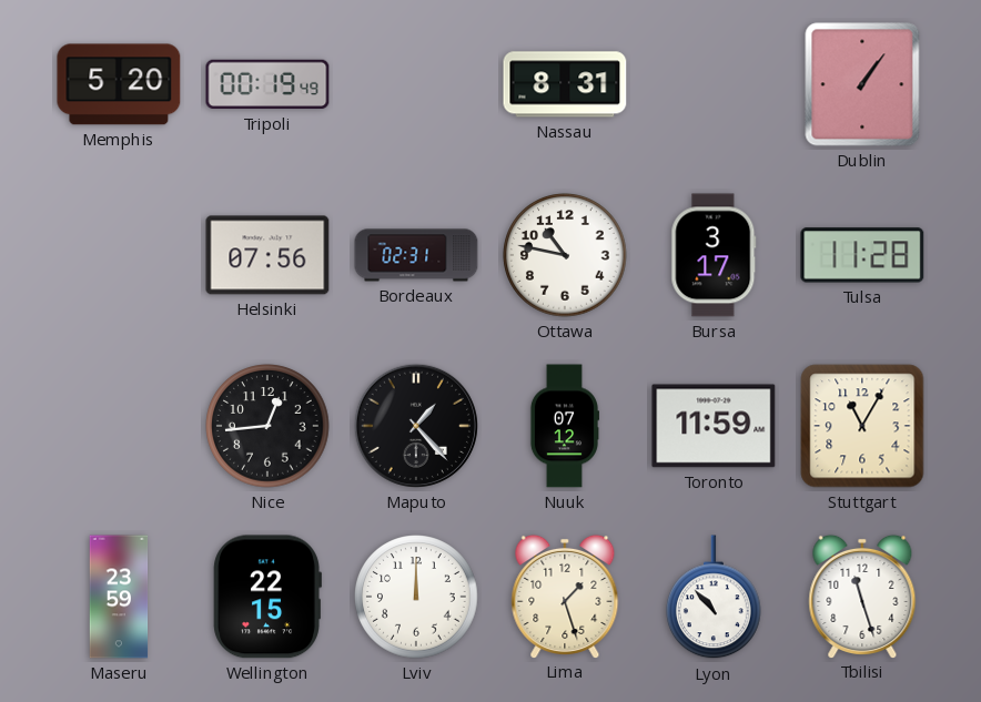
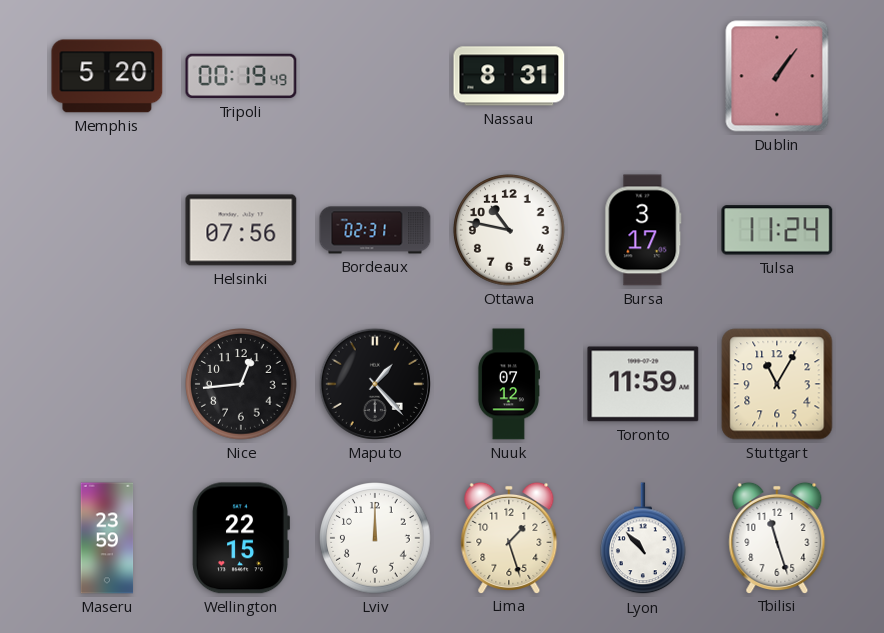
Tulsa: 11:28 -> 11:24 (777, 230)
